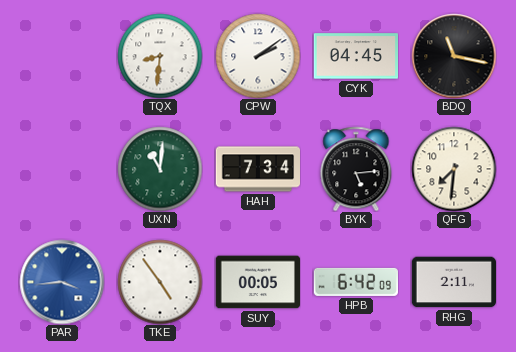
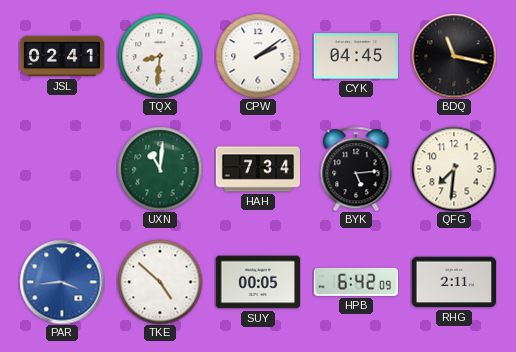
JSL: none -> 02:41 (61, 56)
TKE: 4:54 -> 4:52 (160, 282)
